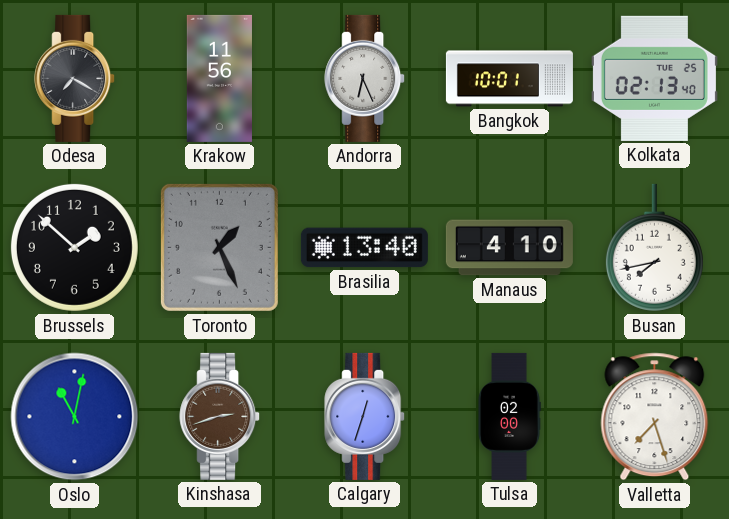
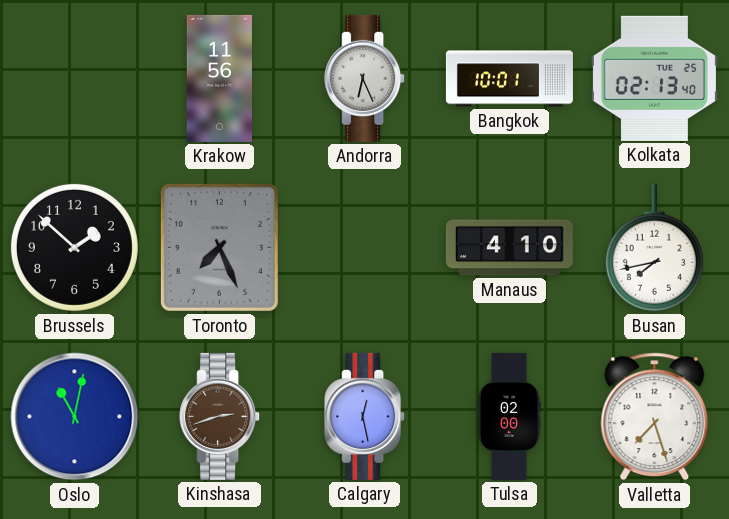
Odesa: 7:20 -> none (75, 78)
Toronto: 1:26 -> 7:26 (219, 247)
Brasilia: 13:40 -> none (364, 248)
Calgary: 12:33 -> 12:28 (365, 416)
